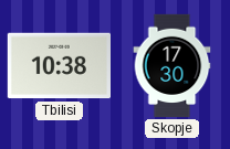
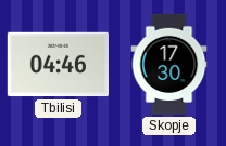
Tbilisi: 10:38 -> 04:46 (58, 65)
